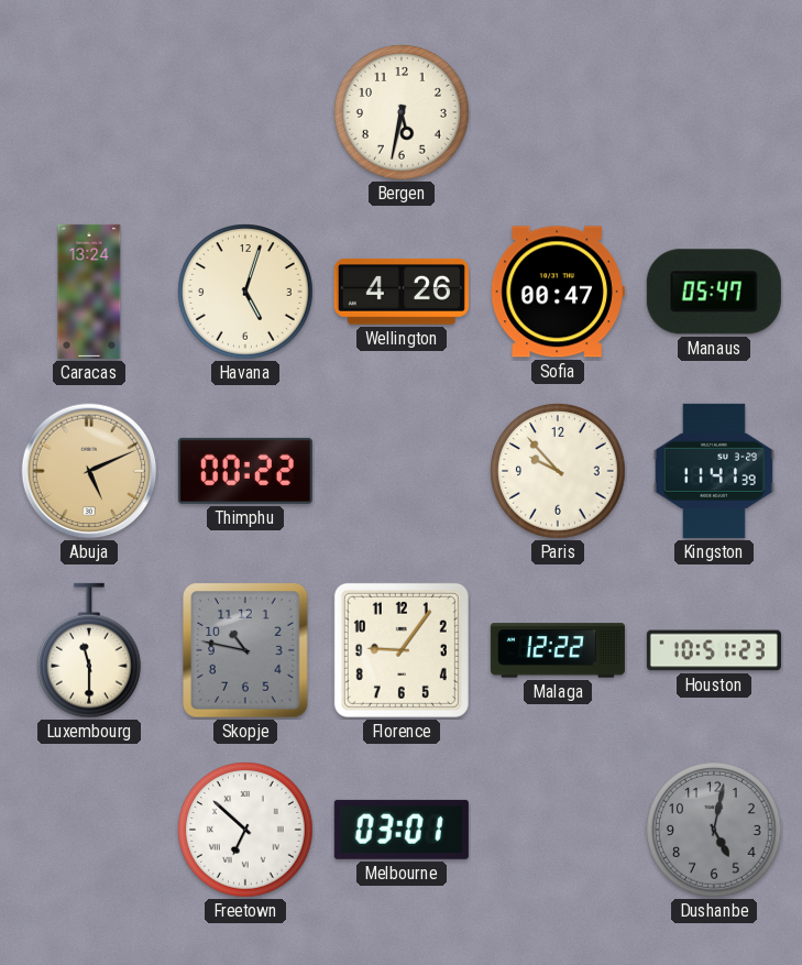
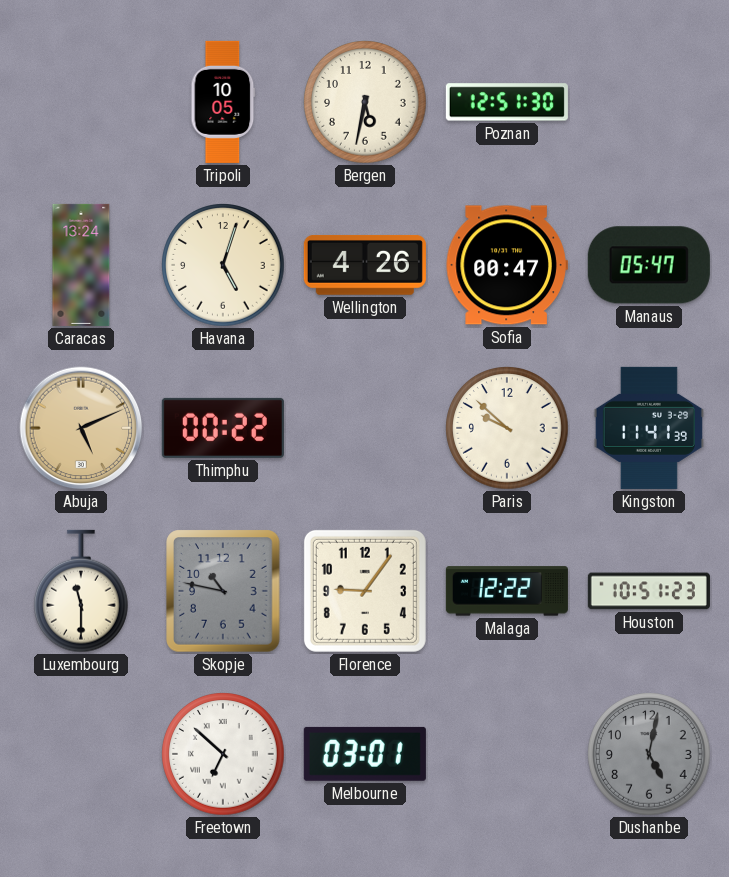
Tripoli: none -> 10:05 (223, 102)
Poznan: none -> 12:51 (507, 102)
Paris: 9:53 -> 9:52 (507, 428)
